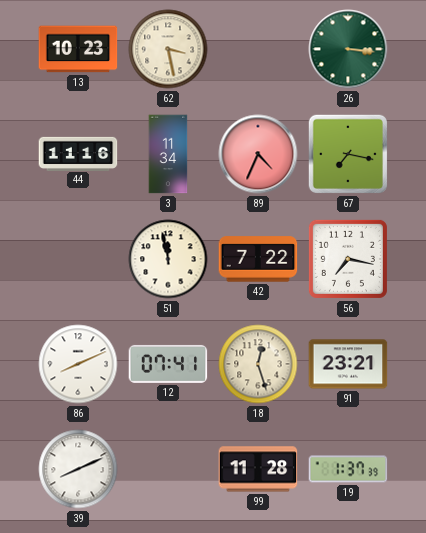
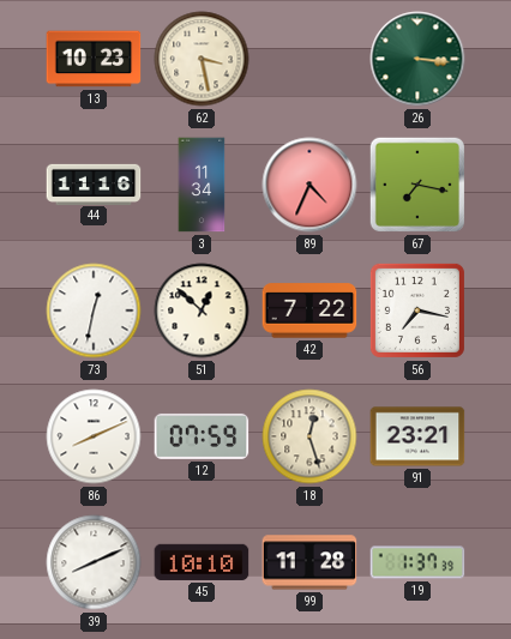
73: none -> 12:32 (94, 311)
51: 11:58 -> 12:52 (202, 311)
12: 07:41 -> 07:59 (202, 436)
45: none -> 10:10 (202, 562)
